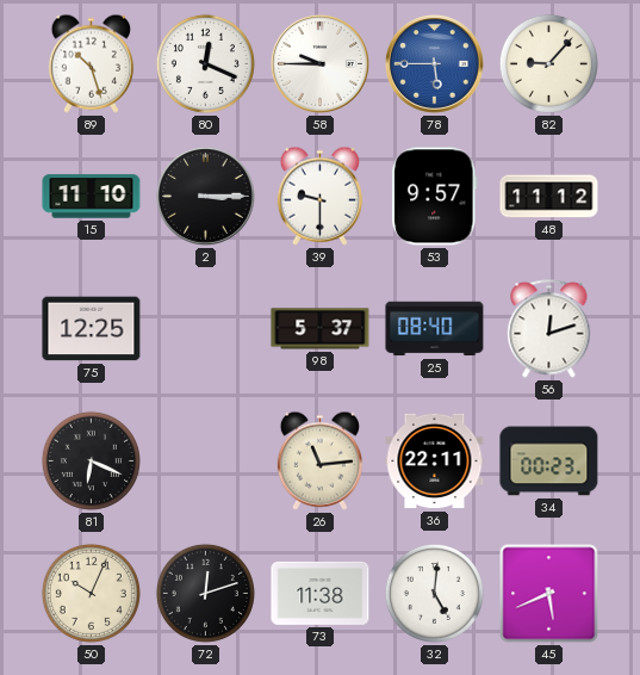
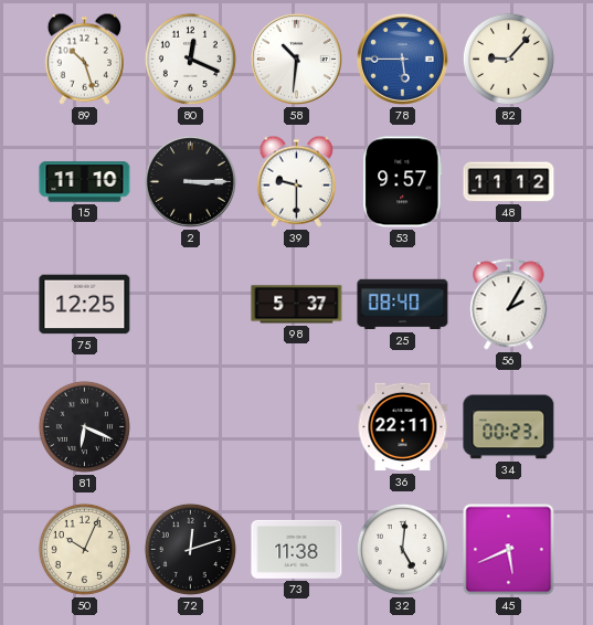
58: 9:45 -> 10:31 (296, 59)
56: 12:12 -> 2:05 (509, 305)
26: 11:14 -> none (319, 460)
